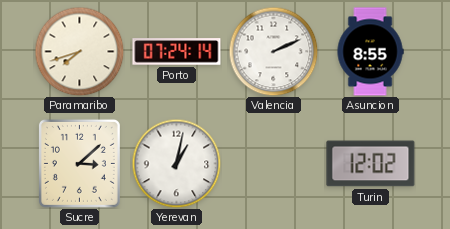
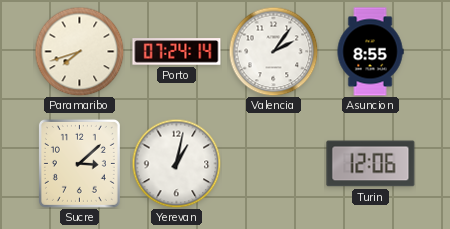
Valencia: 2:11 -> 2:06 (273, 51)
Turin: 12:02 -> 12:06 (371, 164)
